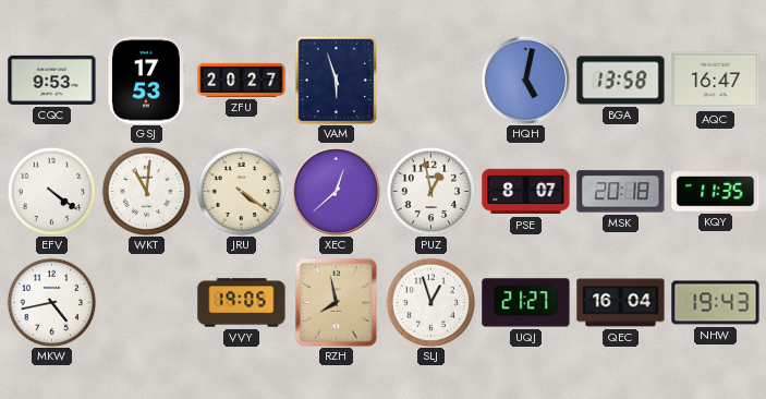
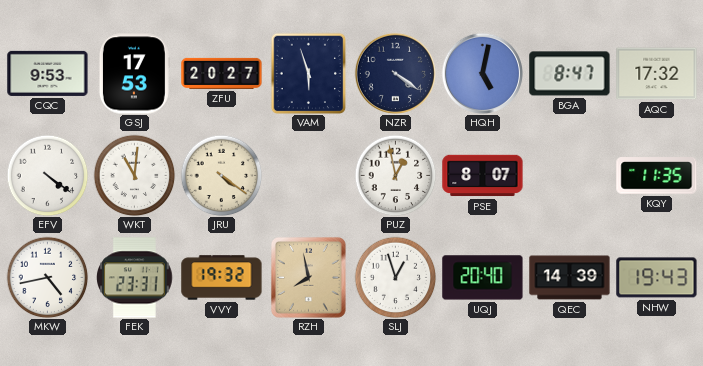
NZR: none -> 4:21 (395, 73)
BGA: 13:58 -> 8:47 (570, 74)
AQC: 16:47 -> 17:32 (657, 74)
XEC: 12:38 -> none (336, 191)
MSK: 20:18 -> none (621, 192)
FEK: none -> 23:31 (135, 278)
VVY: 19:05 -> 19:32 (222, 278)
UQJ: 21:27 -> 20:40 (483, 278)
QEC: 16:04 -> 14:39 (570, 278)
